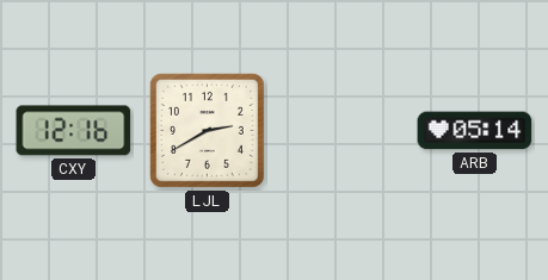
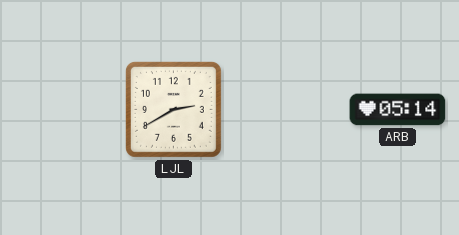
CXY: 12:16 -> none (74, 131)
